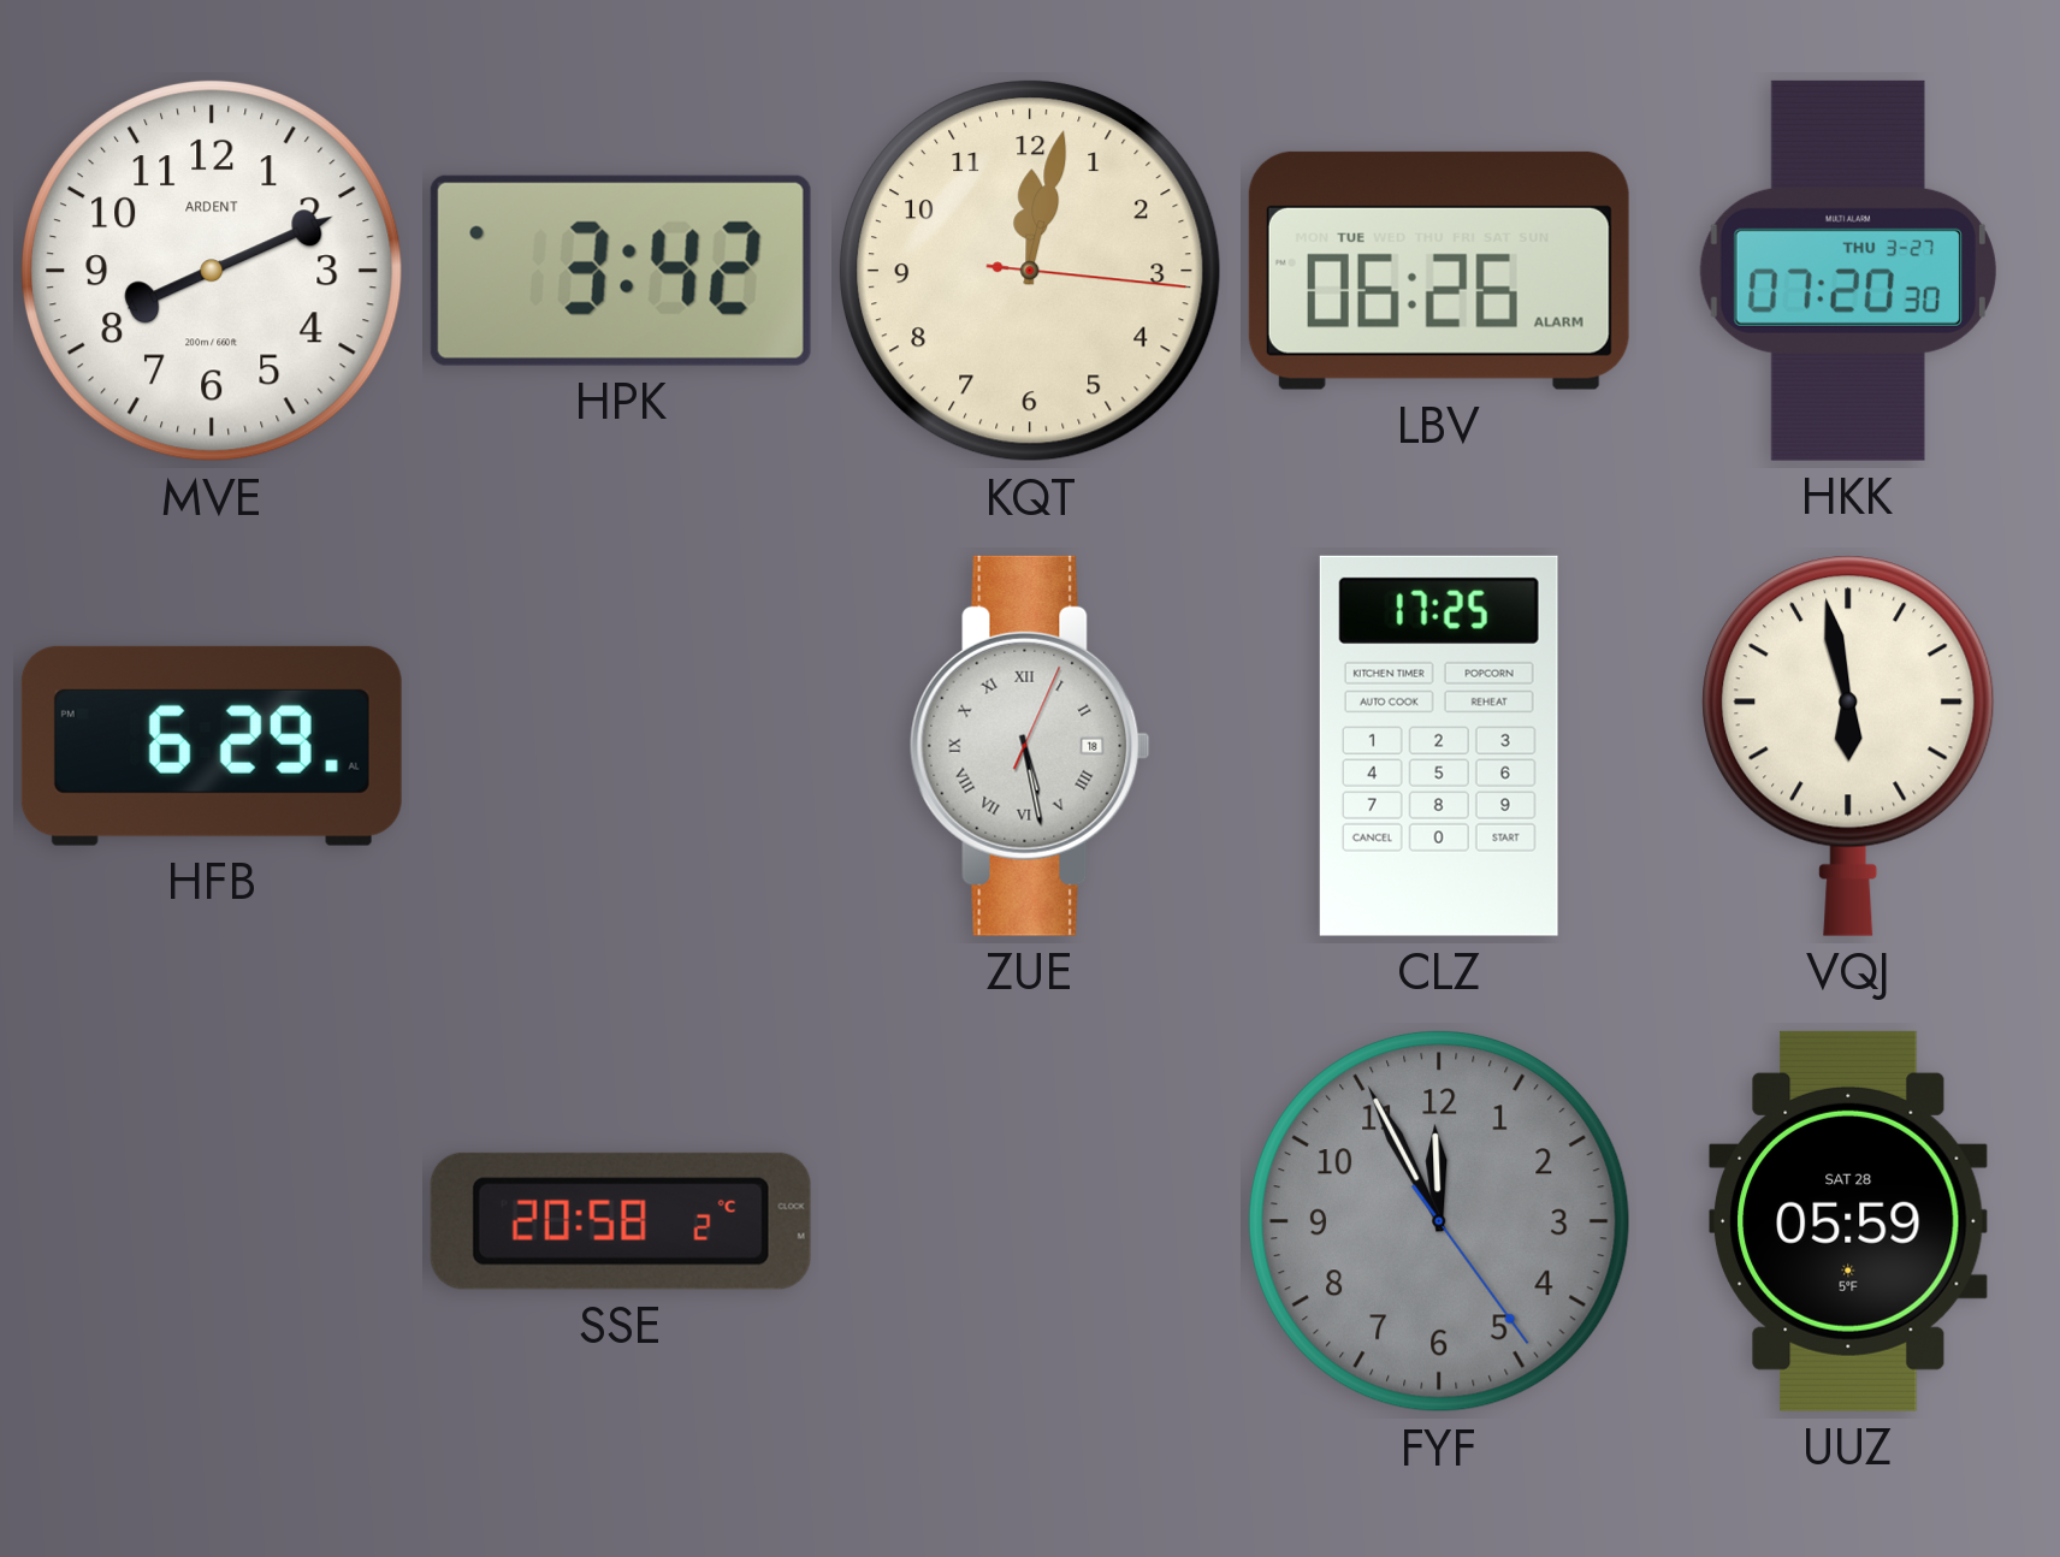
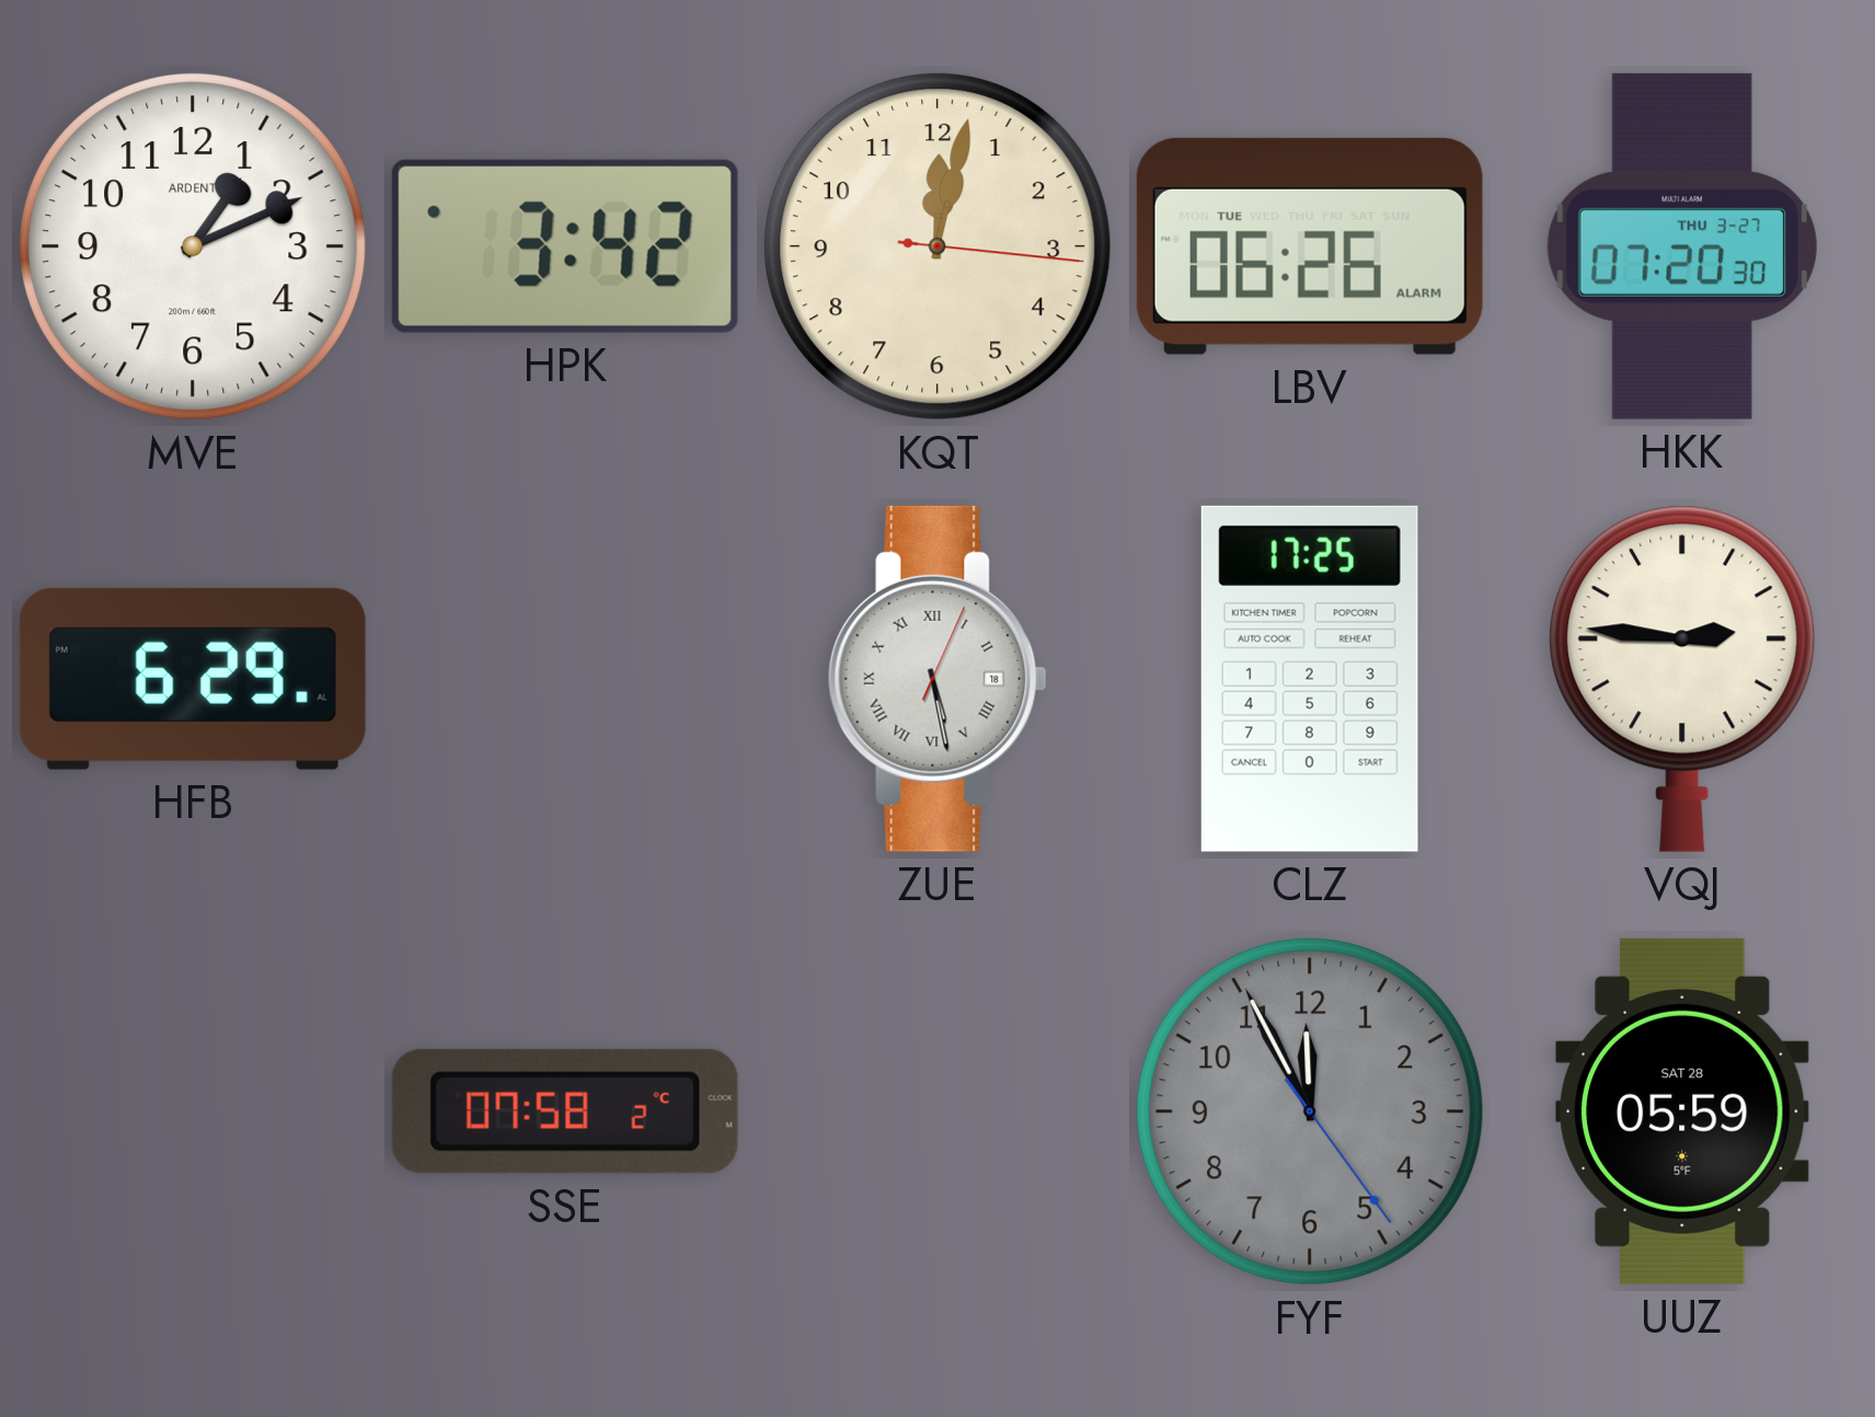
MVE: 8:11 -> 1:11 (193, 246)
VQJ: 5:58 -> 2:46 (1682, 679)
SSE: 20:58 -> 07:58 (565, 1111)
